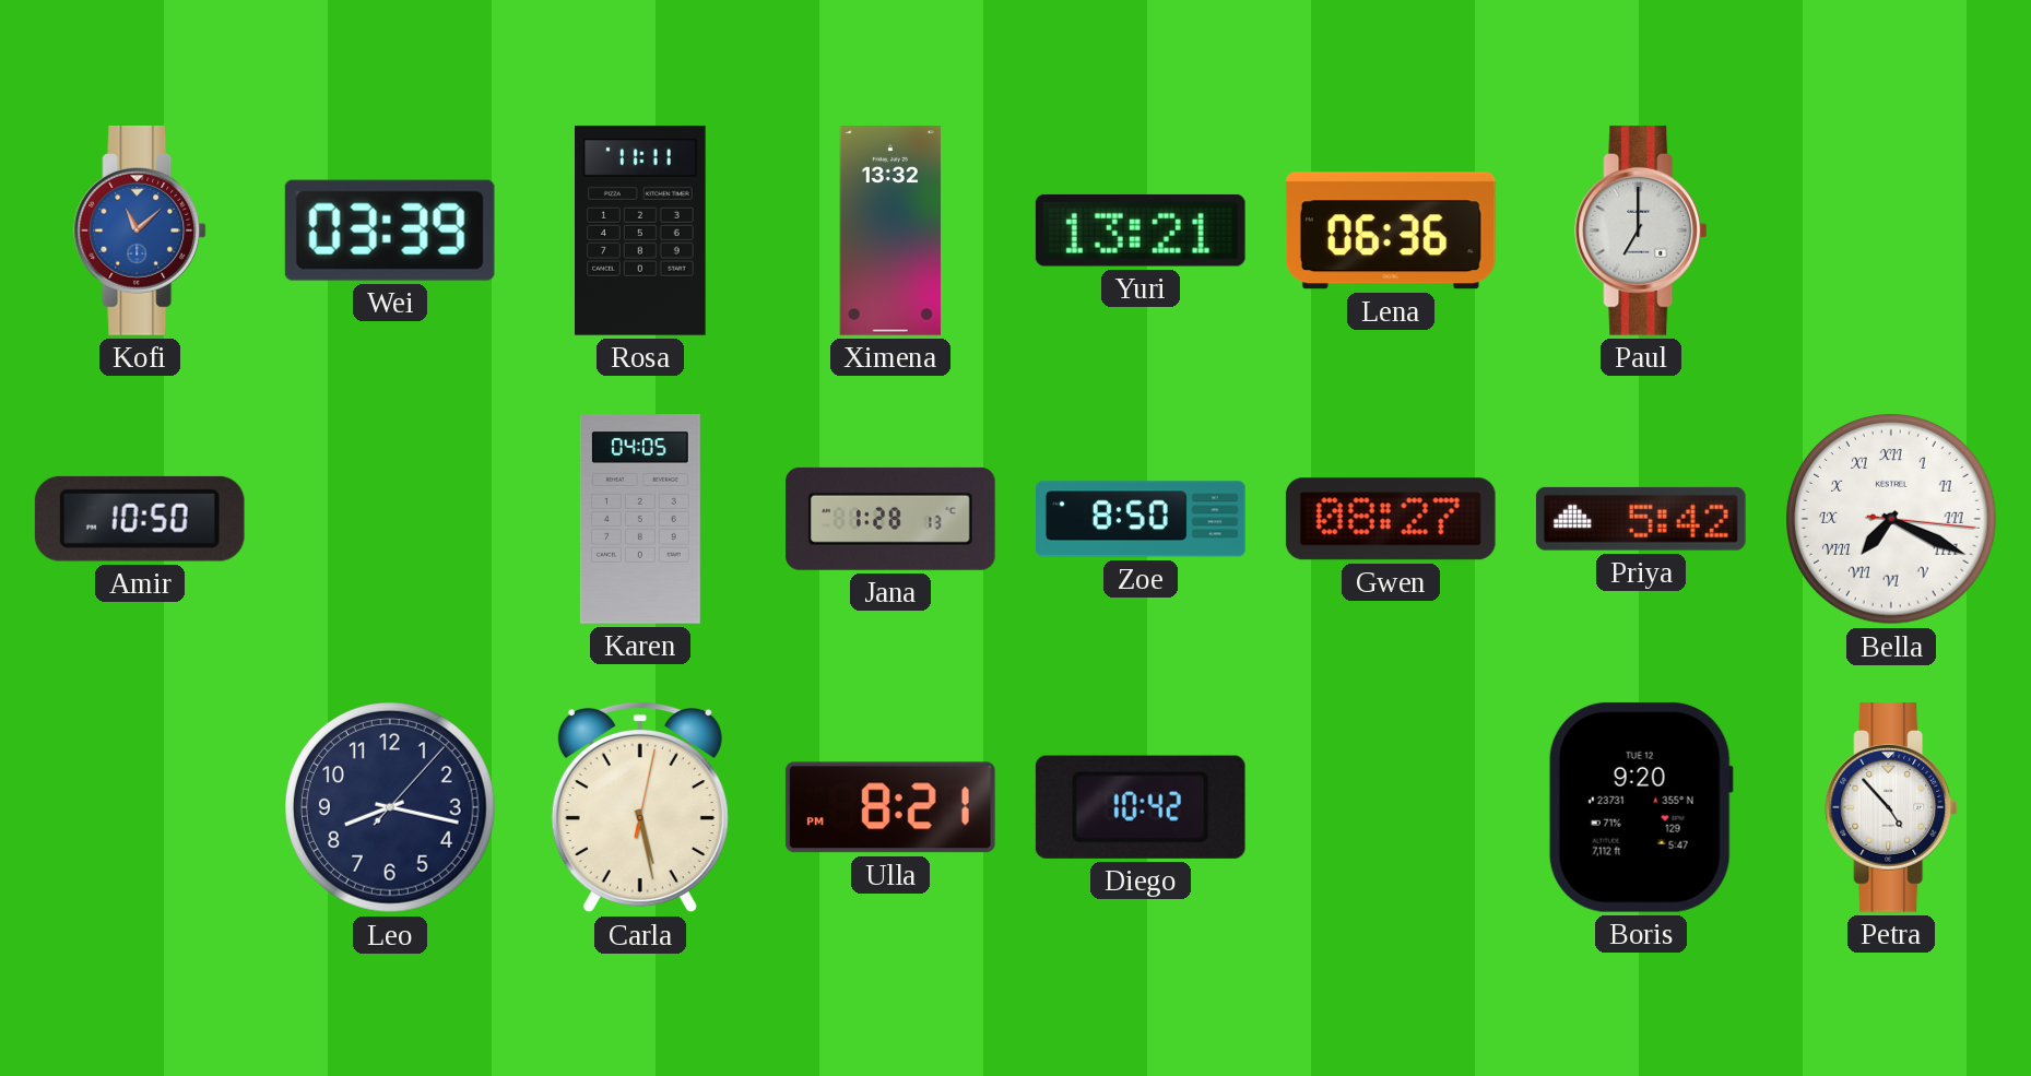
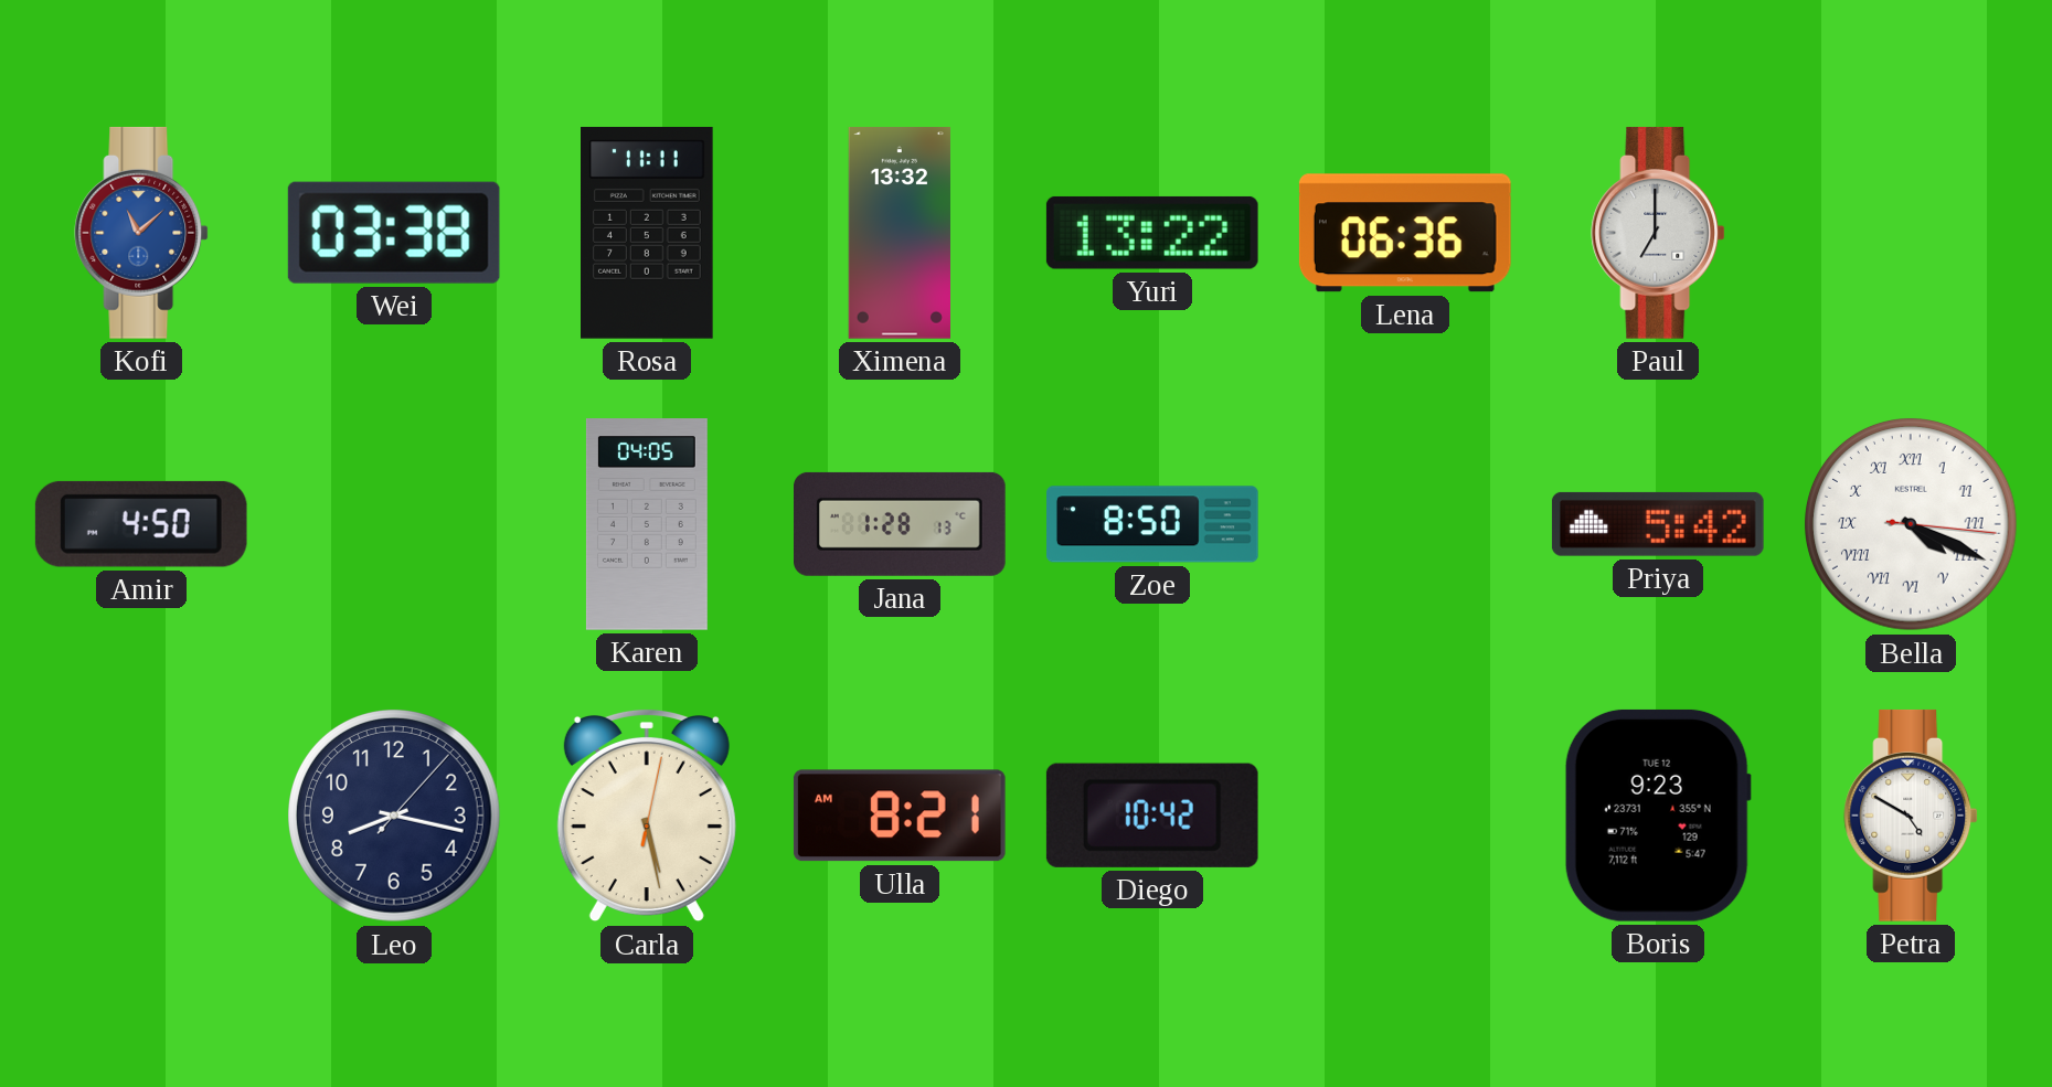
Wei: 03:39 -> 03:38 (394, 233)
Yuri: 13:21 -> 13:22 (1152, 233)
Amir: 10:50 -> 4:50 (141, 524)
Gwen: 08:27 -> none (1391, 519)
Bella: 7:19 -> 4:19 (1912, 525)
Ulla: 8:21 PM -> 8:21 AM (900, 816)
Boris: 9:20 -> 9:23 (1658, 816)
Petra: 4:53 -> 4:50 (1911, 816)
